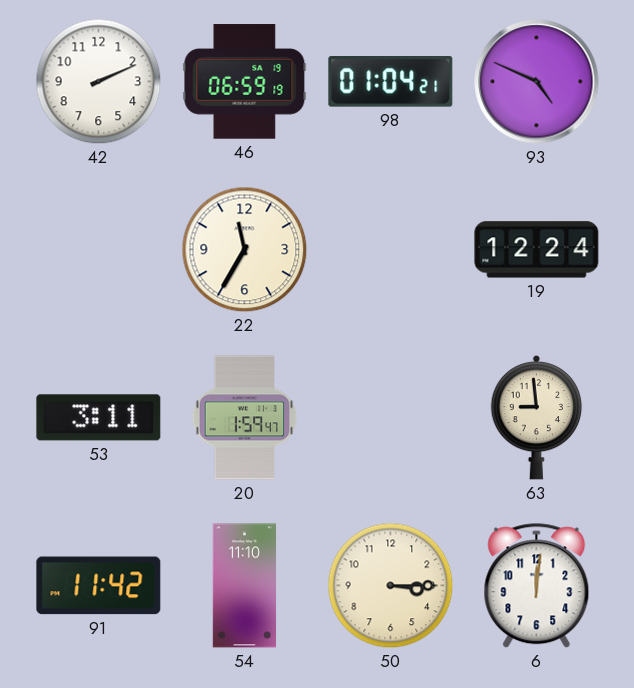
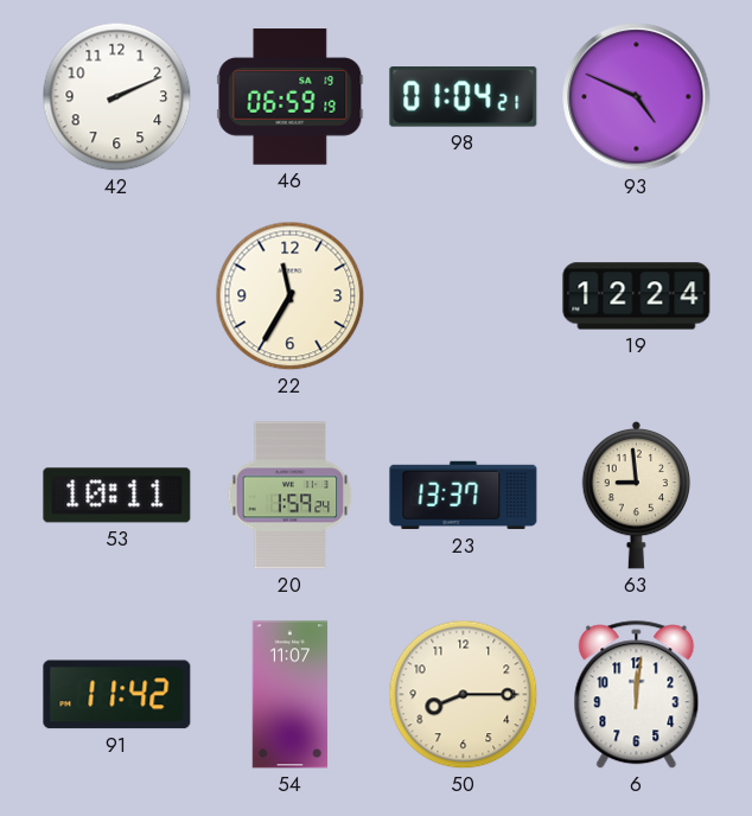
53: 3:11 -> 10:11 (117, 496)
20: 1:59:47 -> 1:59:24 (291, 496)
23: none -> 13:37 (464, 496)
54: 11:10 -> 11:07 (291, 695)
50: 3:15 -> 8:15 (464, 695)
